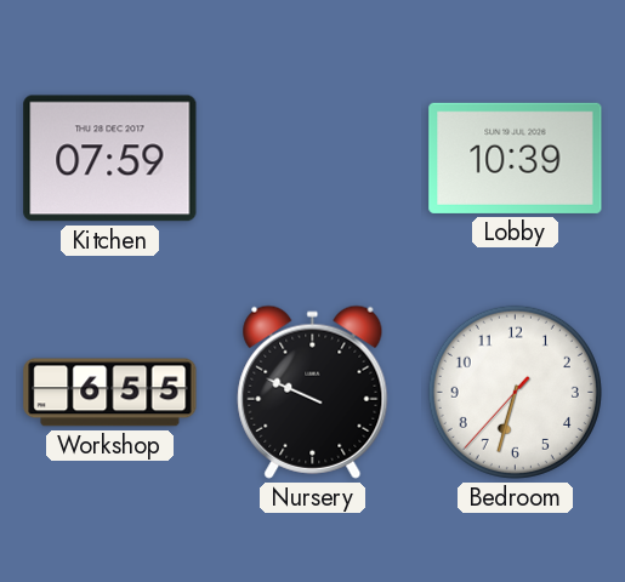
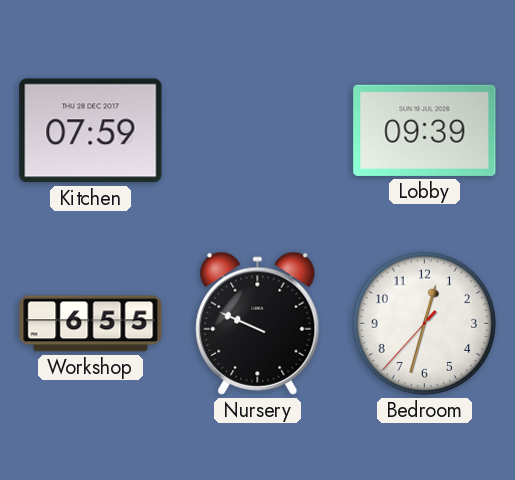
Lobby: 10:39 -> 09:39 (425, 130)
Bedroom: 6:32 -> 12:32 (424, 323)
